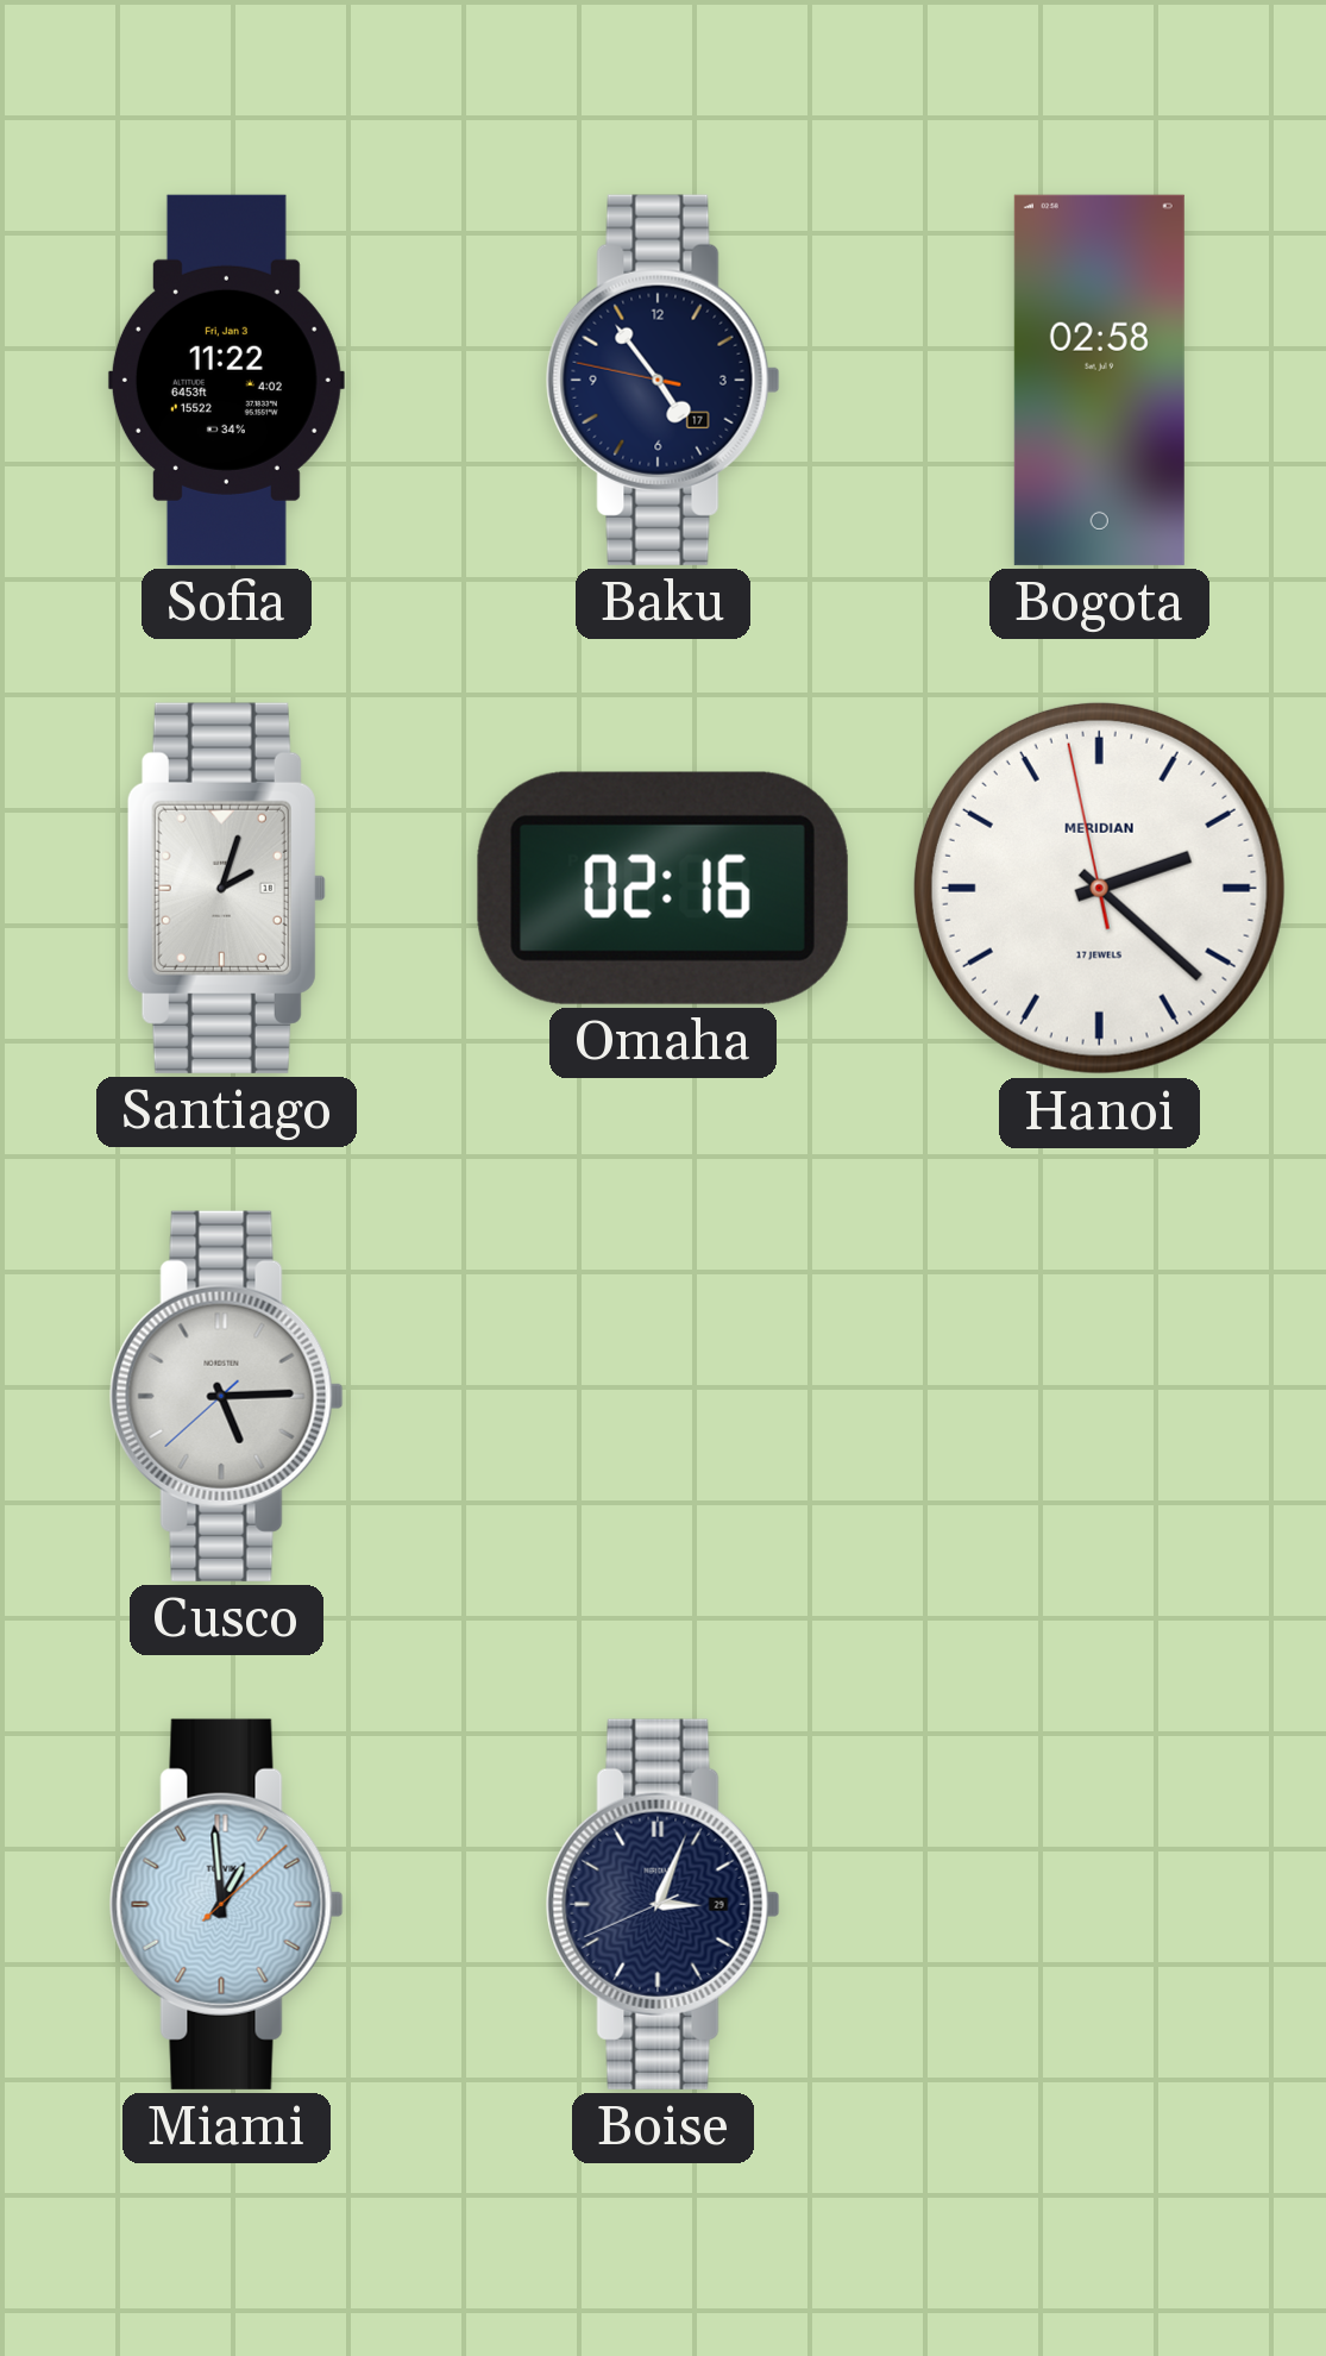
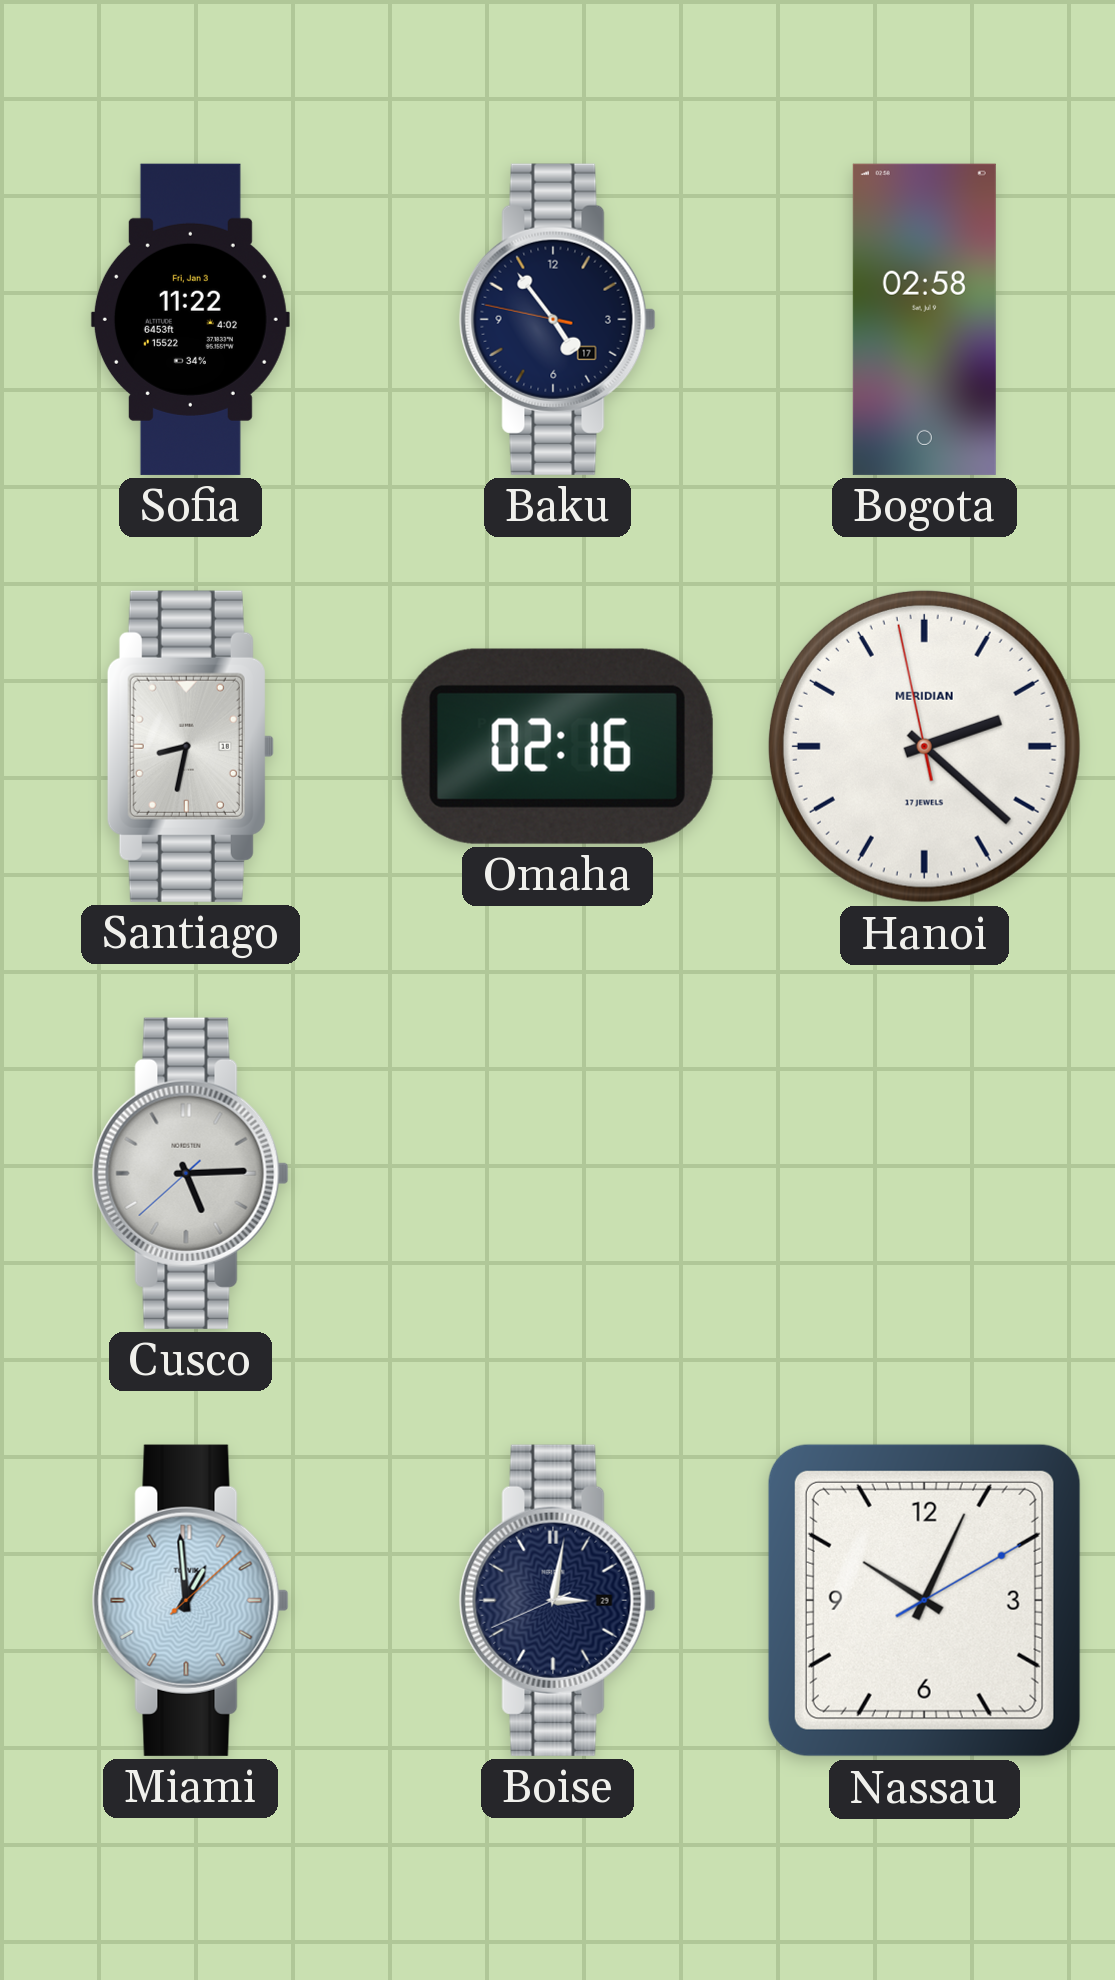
Santiago: 2:03 -> 8:32 (190, 746)
Boise: 3:03 -> 3:01 (557, 1600)
Nassau: none -> 10:04 (924, 1600)
